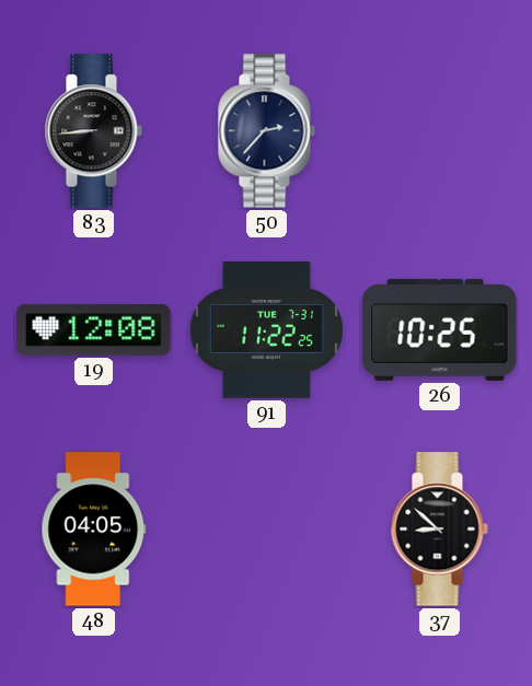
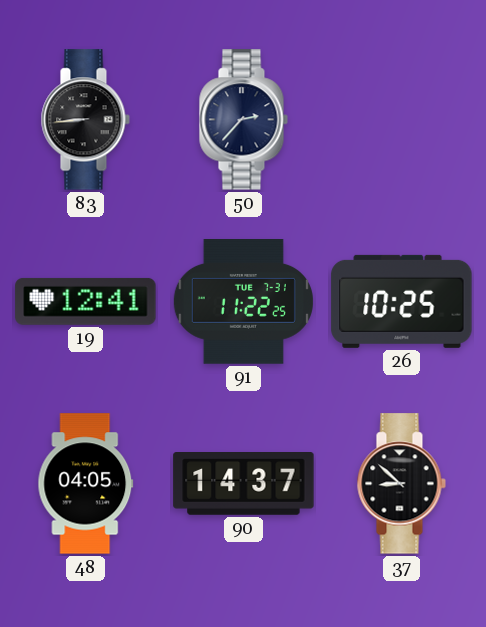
19: 12:08 -> 12:41 (86, 301)
90: none -> 14:37 (244, 484)
